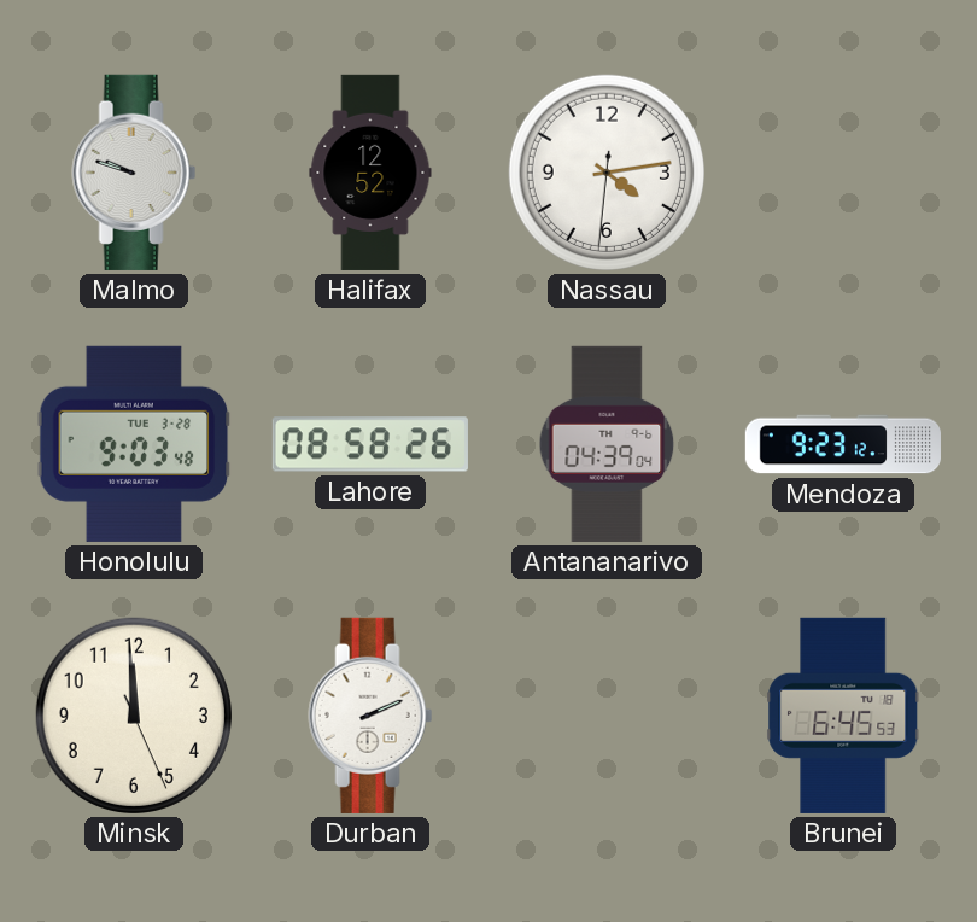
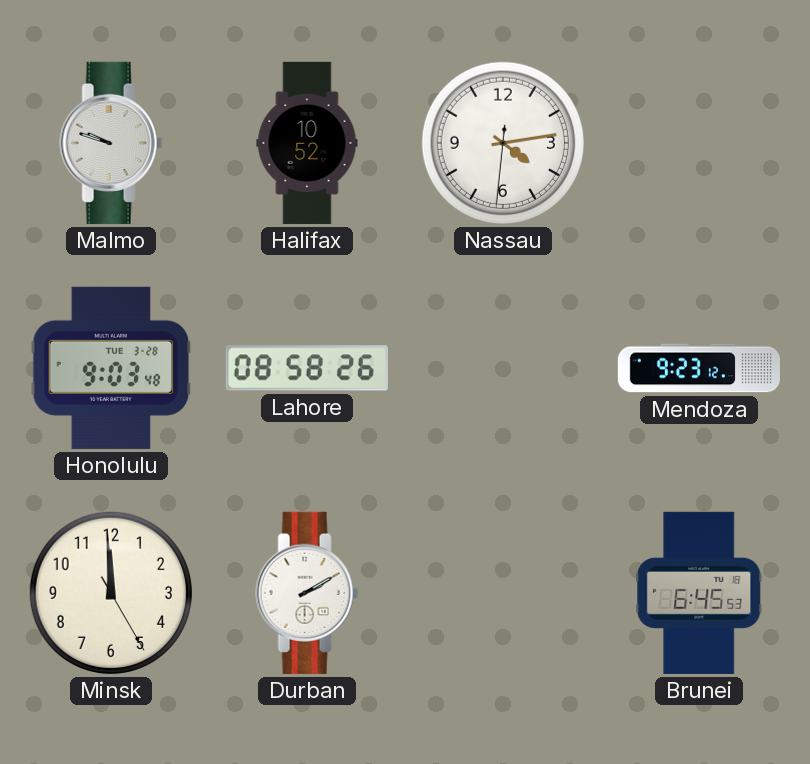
Halifax: 12:52 -> 10:52 (307, 143)
Antananarivo: 04:39 -> none (607, 444)
Minsk: 11:59:26 -> 11:59:25 (111, 593)
Durban: 2:11 -> 2:10 (307, 593)
